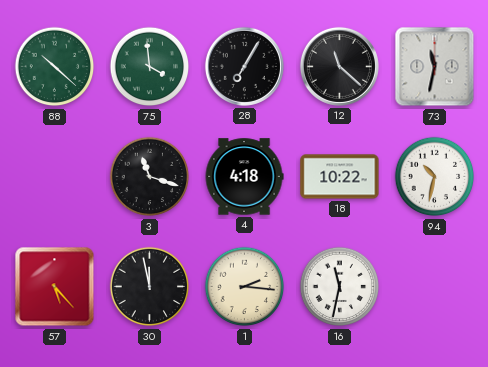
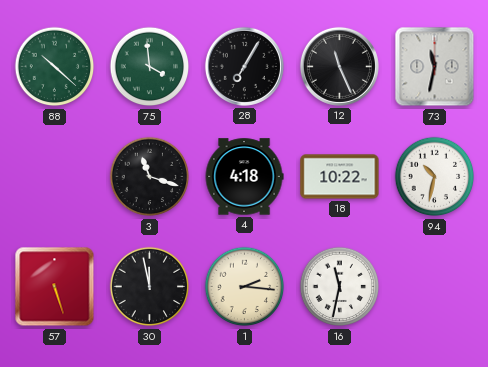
12: 11:22 -> 11:26 (339, 66)
57: 5:23 -> 5:27 (55, 287)
